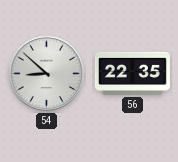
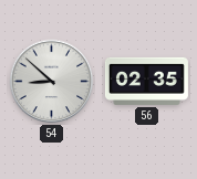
56: 22:35 -> 02:35 (146, 81)
